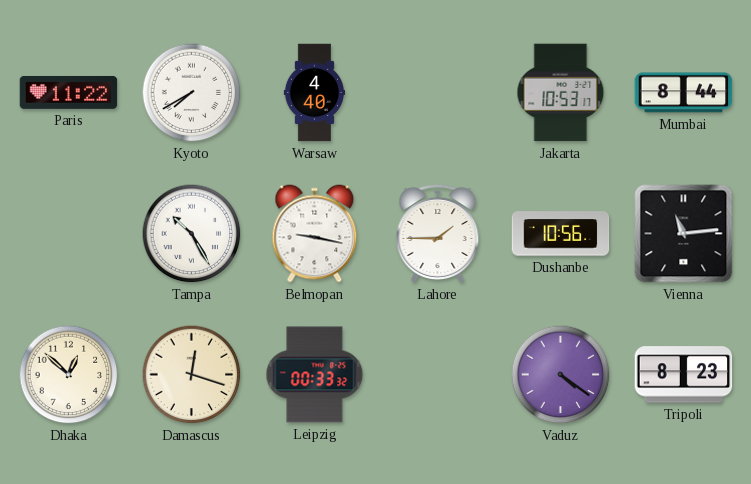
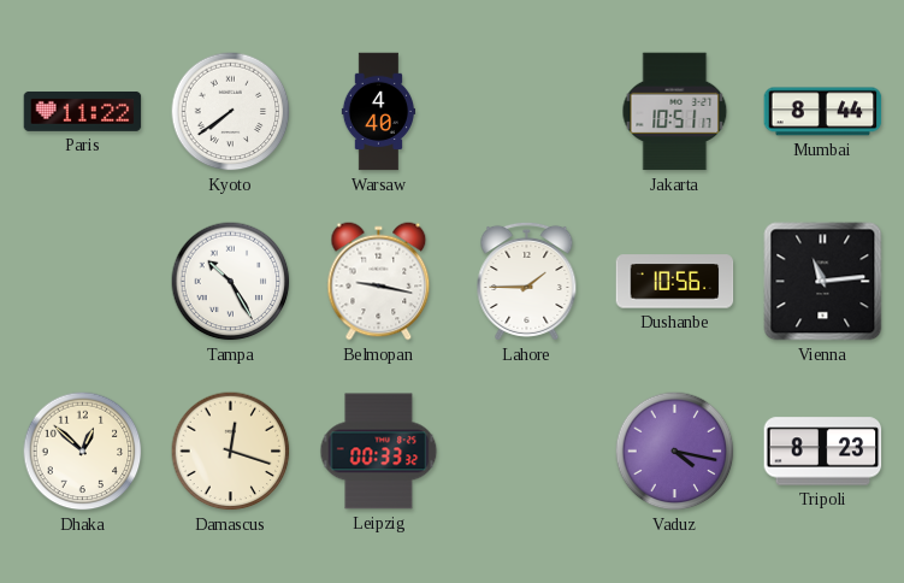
Kyoto: 7:40 -> 7:39 (231, 112)
Jakarta: 10:53 -> 10:51 (675, 112)
Vaduz: 4:21 -> 4:17 (675, 452)
